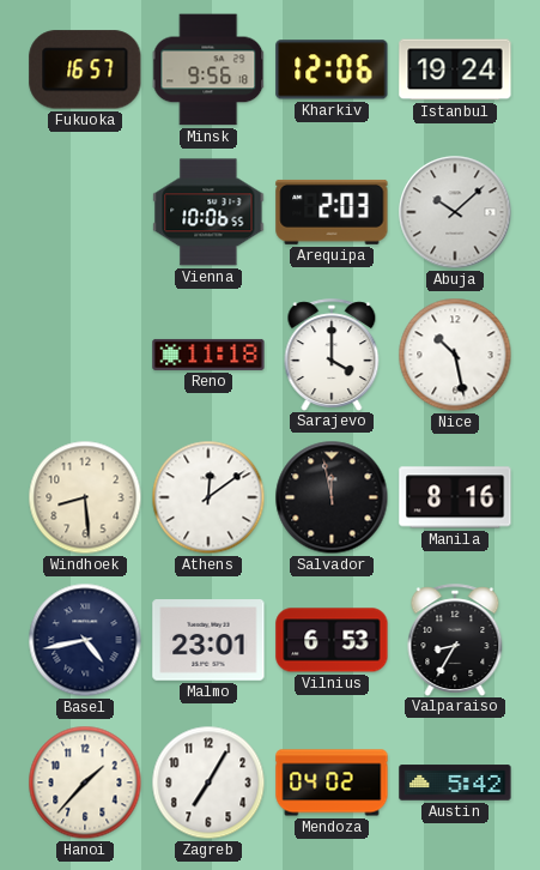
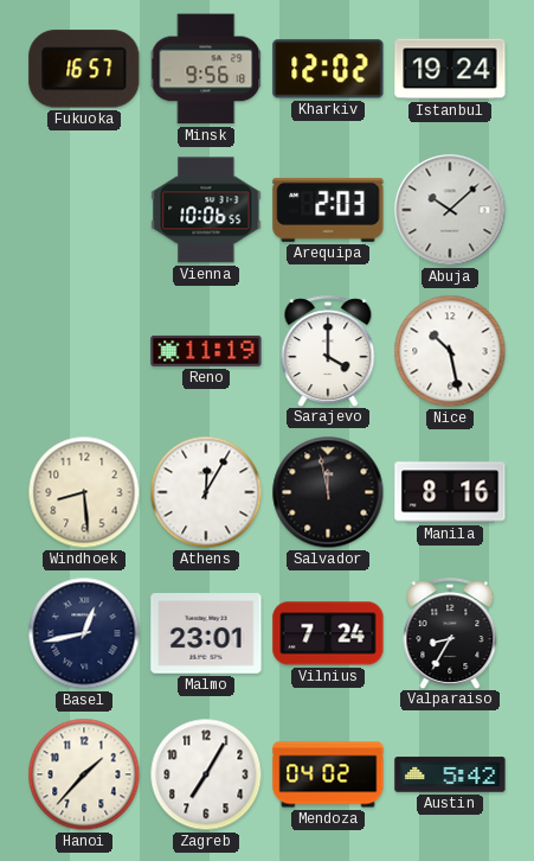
Kharkiv: 12:06 -> 12:02 (328, 69)
Reno: 11:18 -> 11:19 (206, 351)
Athens: 12:09 -> 12:05 (206, 492)
Basel: 4:43 -> 12:43 (84, 633)
Vilnius: 6:53 -> 7:24 (328, 633)
